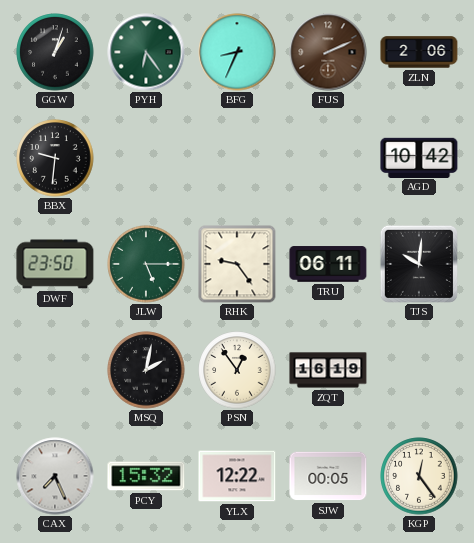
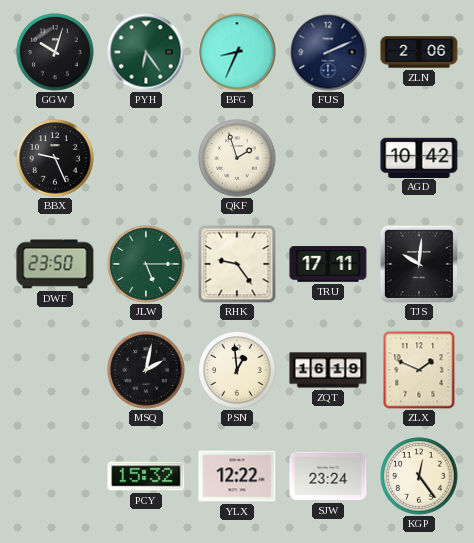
GGW: 1:03 -> 10:03 (55, 52)
FUS dial: brown -> navy (328, 52)
BBX: 9:31 -> 9:26 (55, 158)
QKF: none -> 1:57 (237, 158)
TRU: 06:11 -> 17:11 (328, 264)
PSN: 12:54 -> 12:59 (237, 370)
ZLX: none -> 1:49 (419, 370)
CAX: 7:26 -> none (55, 476)
SJW: 00:05 -> 23:24 (328, 476)
